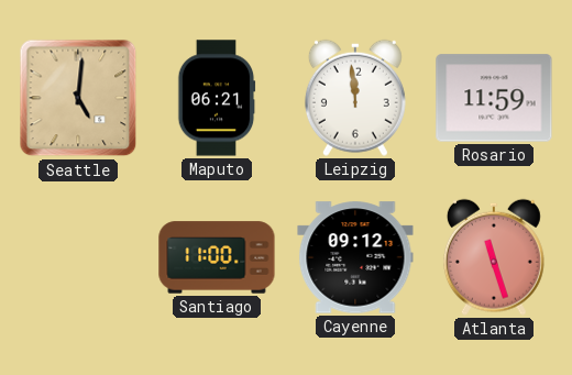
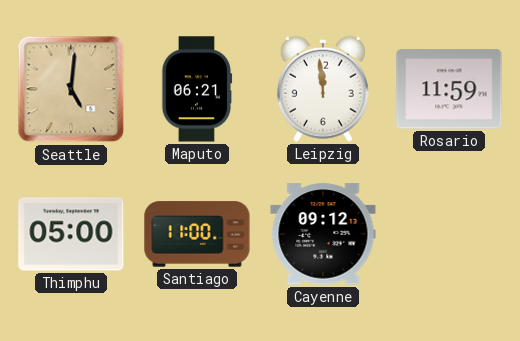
Thimphu: none -> 05:00 (71, 234)
Atlanta: 11:27 -> none (494, 257)
